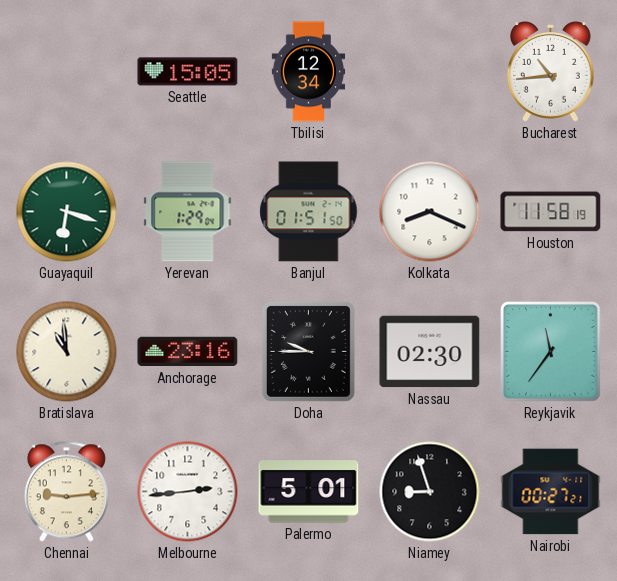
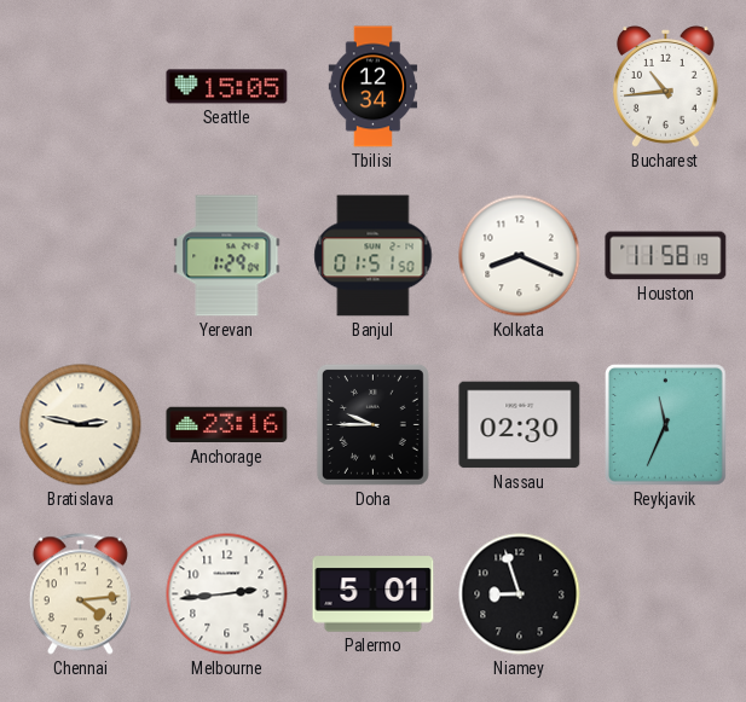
Guayaquil: 6:18 -> none (67, 212)
Bratislava: 10:59 -> 2:47 (81, 425)
Reykjavik: 11:36 -> 11:34 (666, 425)
Chennai: 9:14 -> 4:14 (80, 594)
Nairobi: 00:27 -> none (551, 492)
